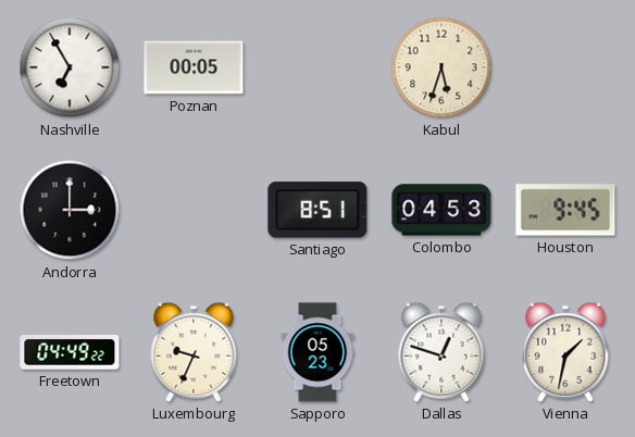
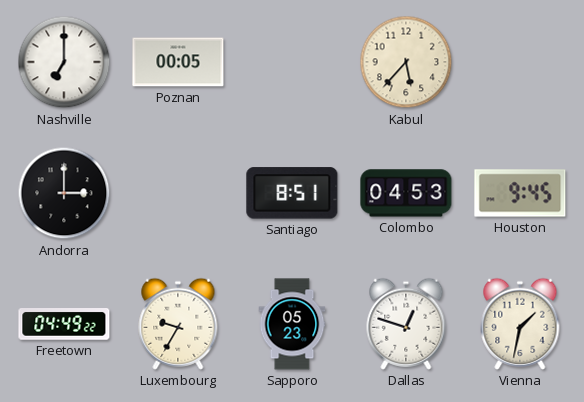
Nashville: 6:55 -> 7:00 (64, 62)
Kabul: 5:33 -> 5:37 (406, 62)
Luxembourg: 9:34 -> 9:35 (178, 324)
